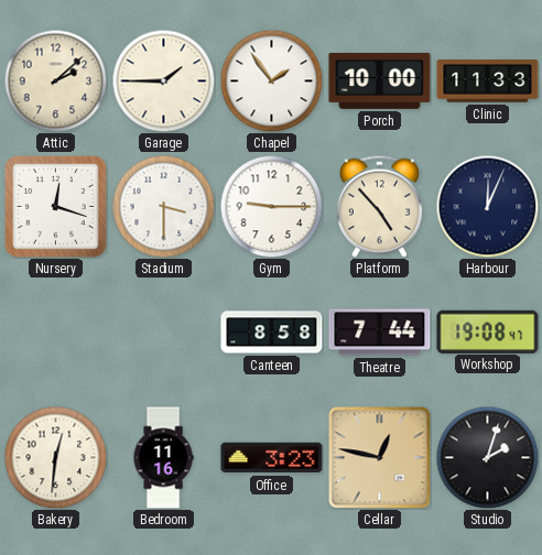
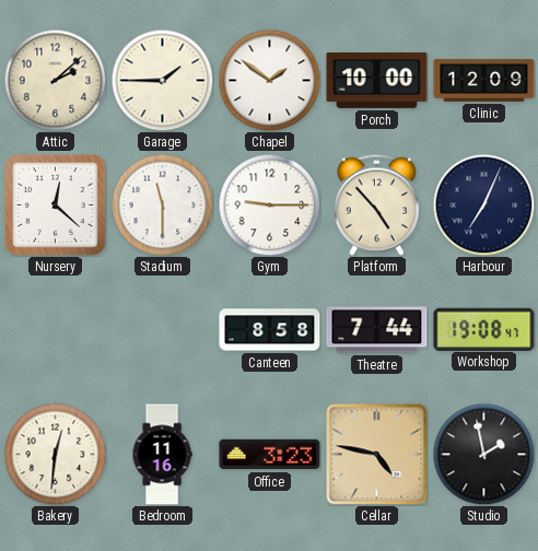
Chapel: 1:54 -> 1:51 (269, 80)
Clinic: 11:33 -> 12:09 (484, 81)
Nursery: 12:18 -> 12:22 (56, 206)
Stadium: 3:30 -> 11:30 (162, 204)
Harbour: 12:04 -> 7:04 (483, 204)
Cellar: 12:47 -> 4:47 (376, 454)
Studio: 2:03 -> 1:58 (483, 454)
